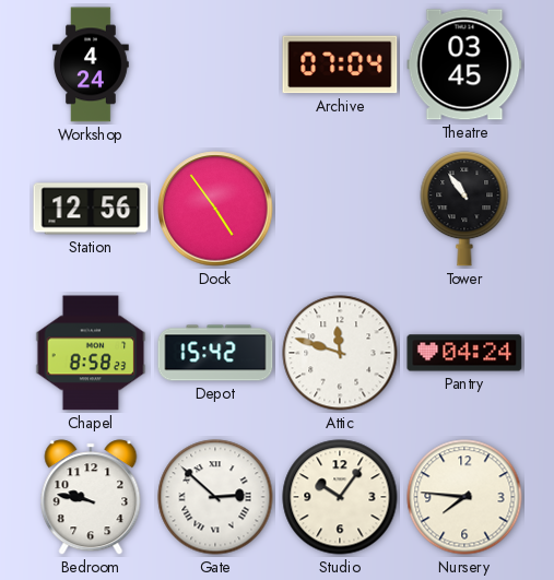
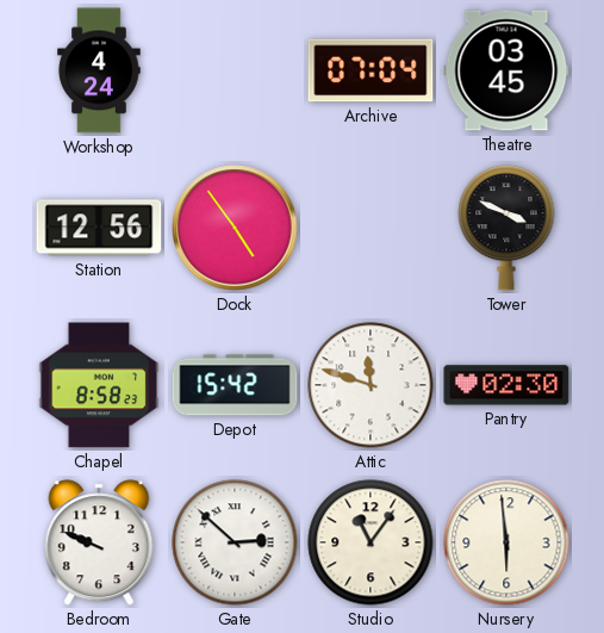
Tower: 10:54 -> 3:49 (506, 229)
Pantry: 04:24 -> 02:30 (506, 385)
Bedroom: 9:47 -> 9:49 (99, 542)
Studio: 10:06 -> 11:06 (371, 542)
Nursery: 7:46 -> 5:59 (506, 542)
